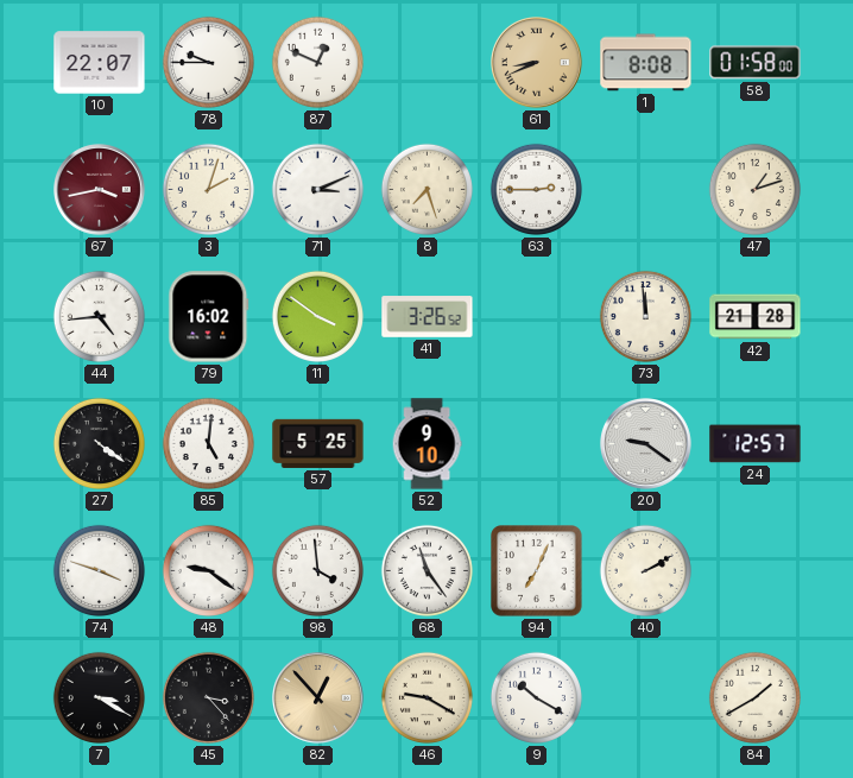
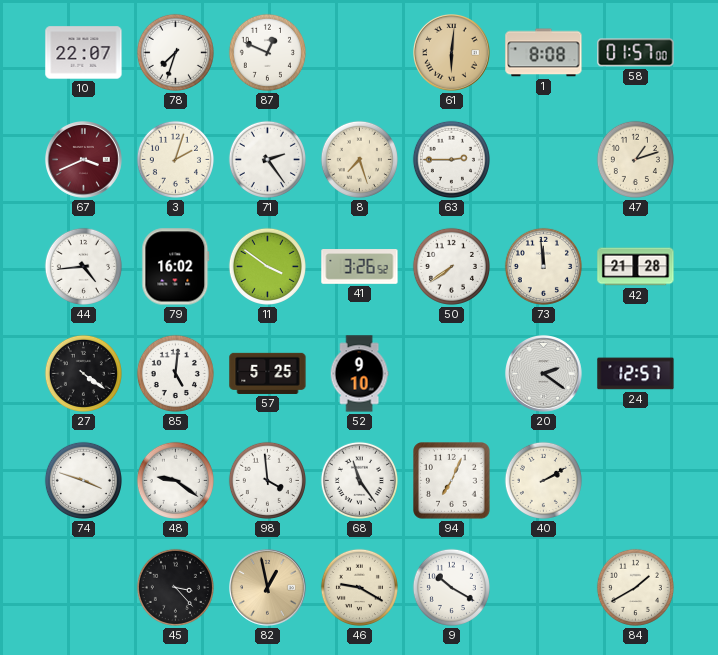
78: 9:45 -> 7:33 (175, 52)
61: 8:41 -> 6:01 (452, 53)
58: 01:58 -> 01:57 (636, 53)
67: 3:43 -> 3:41 (84, 160)
71: 3:11 -> 2:24 (267, 159)
50: none -> 7:39 (451, 266)
20: 9:21 -> 2:21 (544, 374)
7: 3:20 -> none (99, 697)
82: 12:53 -> 12:58 (268, 588)
